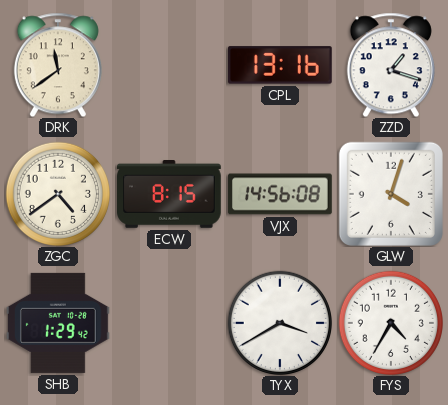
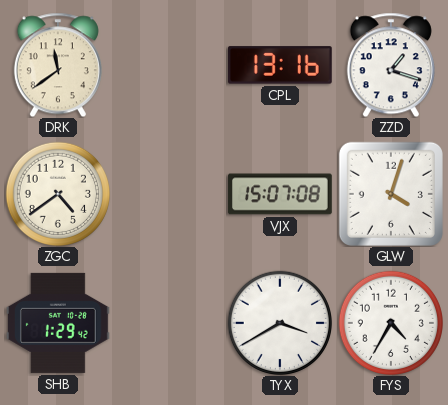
ECW: 8:15 -> none (170, 195)
VJX: 14:56 -> 15:07 (280, 194)
